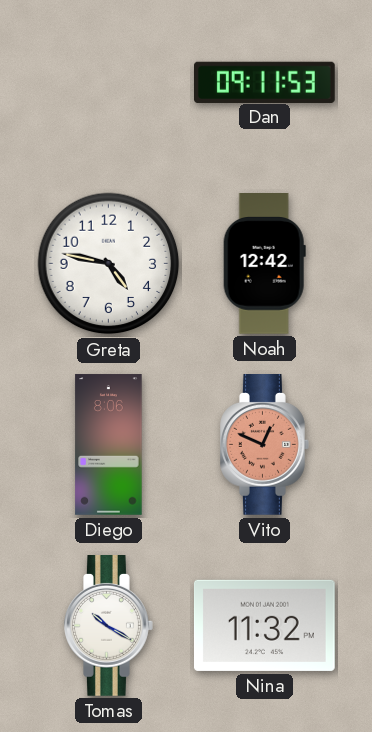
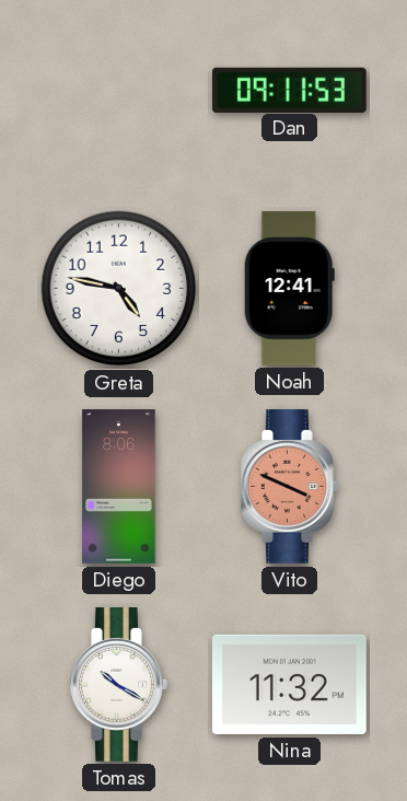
Noah: 12:42 -> 12:41 (289, 289)
Vito: 12:49 -> 3:49 (290, 487)
